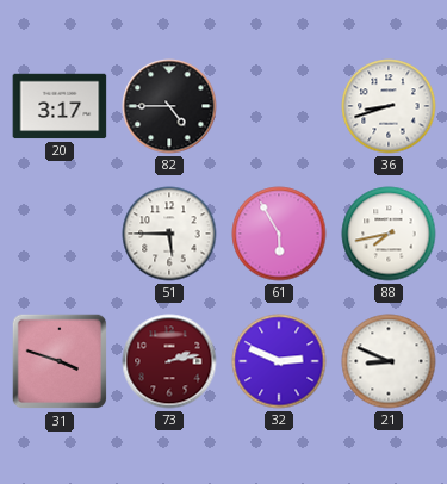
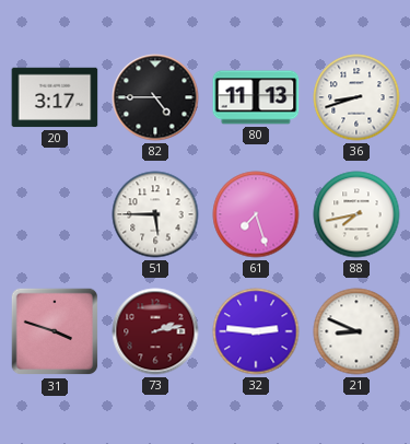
80: none -> 11:13 (256, 97)
61: 5:55 -> 7:27 (256, 214)
32: 2:49 -> 2:46 (256, 331)
